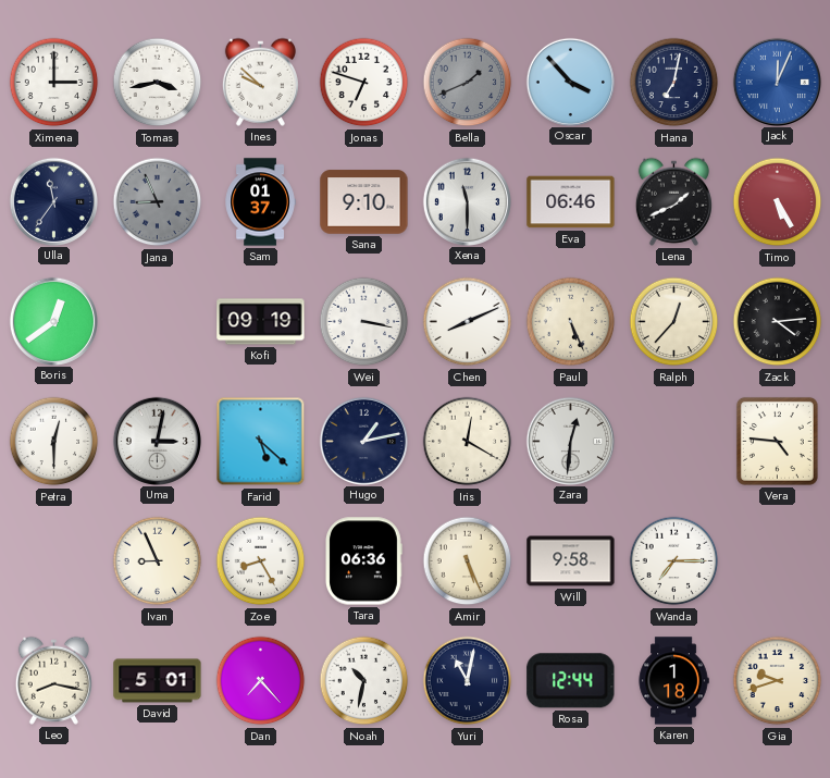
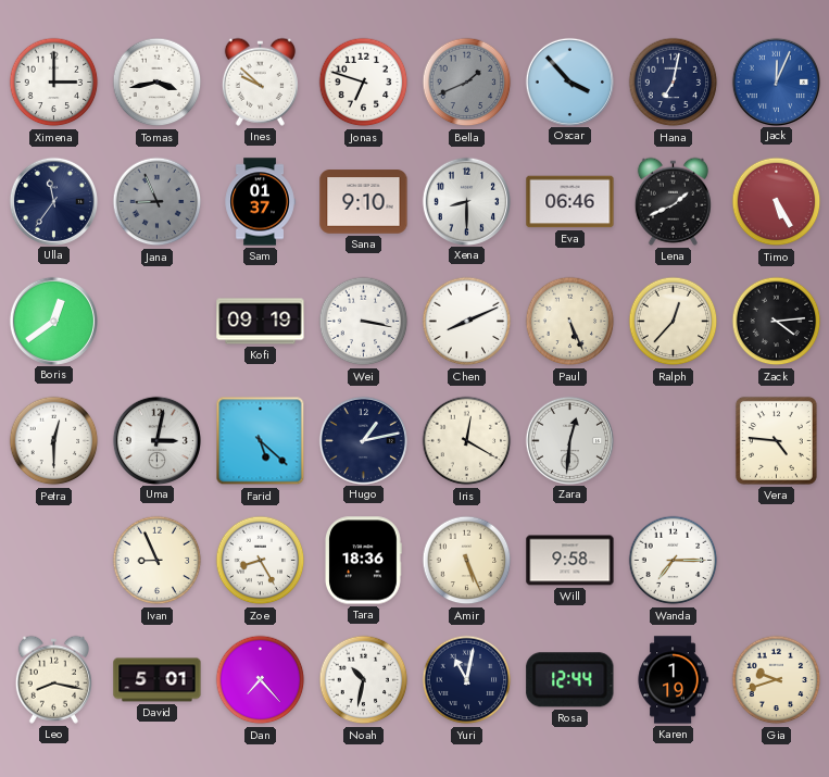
Xena: 11:30 -> 8:30 (466, 201)
Tara: 06:36 -> 18:36 (363, 561)
Karen: 1:18 -> 1:19 (673, 680)
